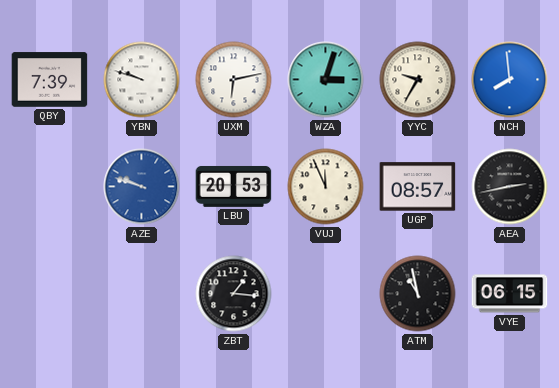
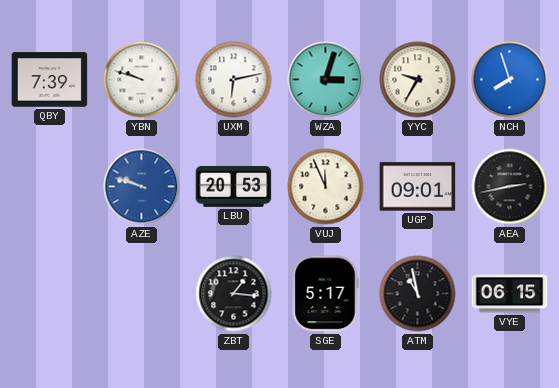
NCH: 7:59 -> 7:57 (510, 80)
UGP: 08:57 -> 09:01 (418, 187)
SGE: none -> 5:17 (325, 294)
